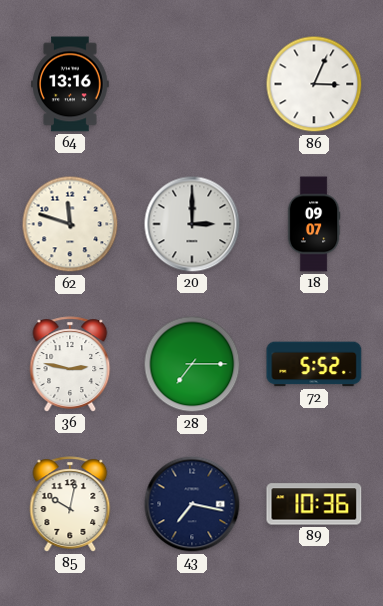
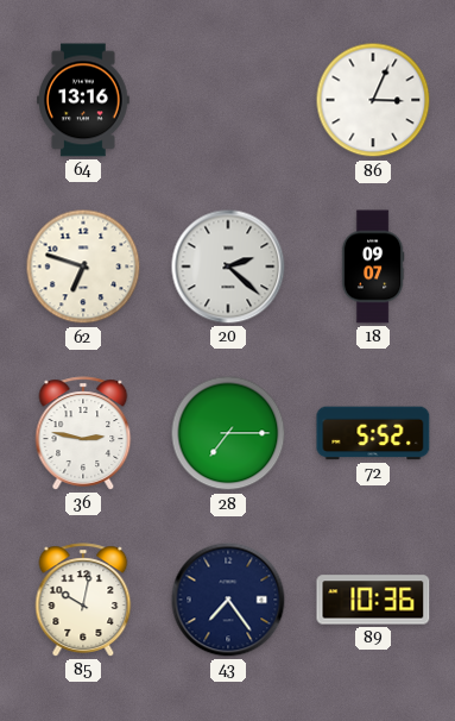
62: 11:48 -> 6:48 (83, 267)
20: 3:00 -> 2:22 (228, 267)
43: 7:17 -> 7:24 (228, 600)
